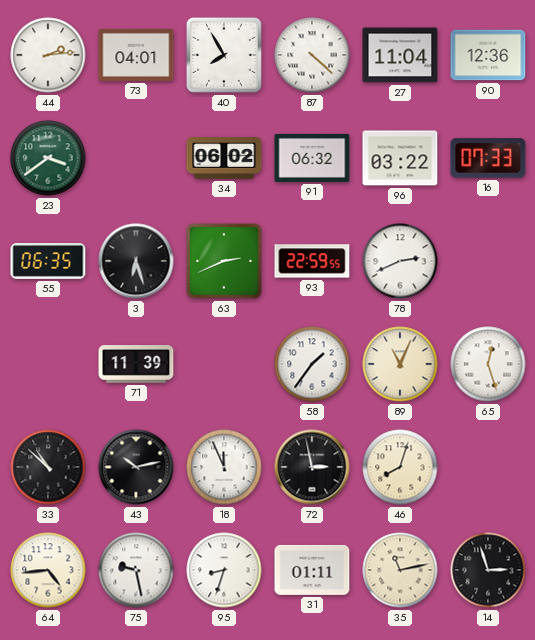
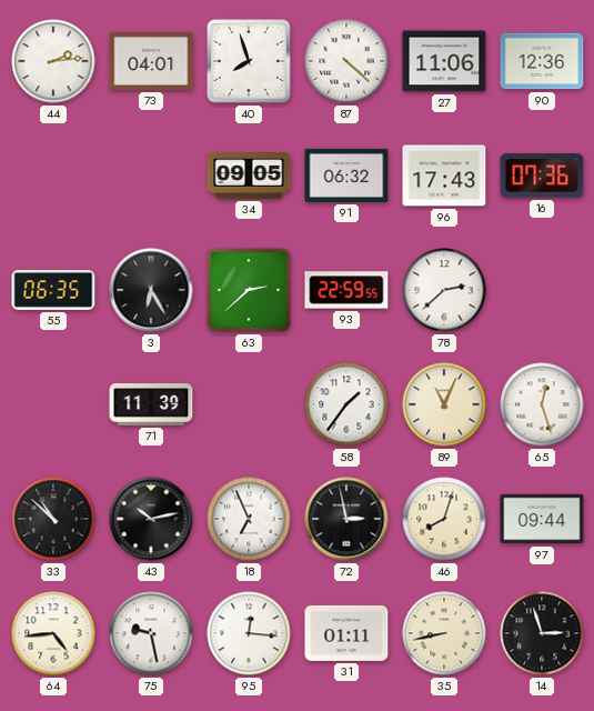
40: 7:55 -> 7:57 (250, 62)
27: 11:04 -> 11:06 (444, 61)
23: 3:39 -> none (48, 158)
34: 06:02 -> 09:05 (249, 176)
96: 03:22 -> 17:43 (444, 176)
16: 07:33 -> 07:36 (542, 176)
3: 6:27 -> 6:25 (151, 290)
63: 2:41 -> 2:38 (250, 291)
78: 2:41 -> 2:38 (444, 290)
18: 11:56 -> 6:56 (249, 519)
97: none -> 09:44 (542, 519)
95: 8:33 -> 12:16 (249, 633)
35: 11:13 -> 8:43 (444, 633)
